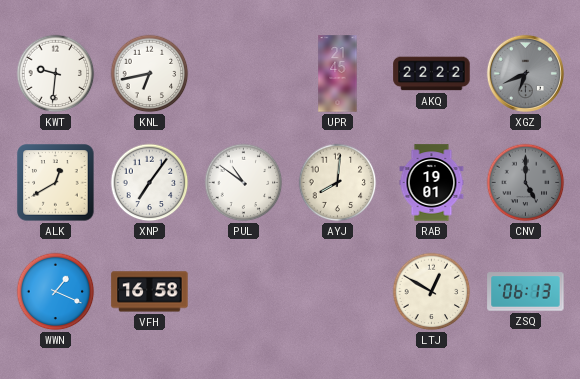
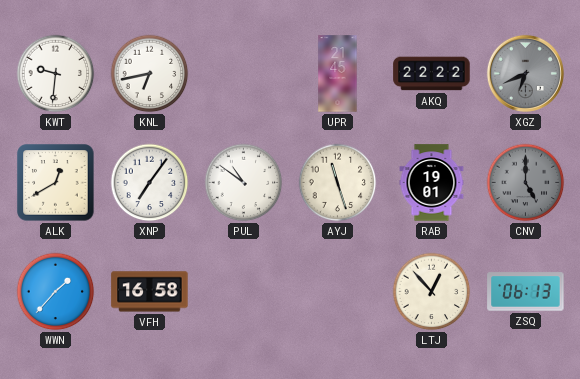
AYJ: 8:01 -> 11:27 (338, 183)
WWN: 1:19 -> 1:37 (56, 292)
LTJ: 12:50 -> 12:53 (432, 292)
